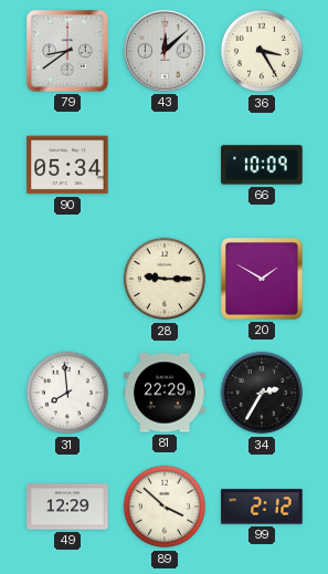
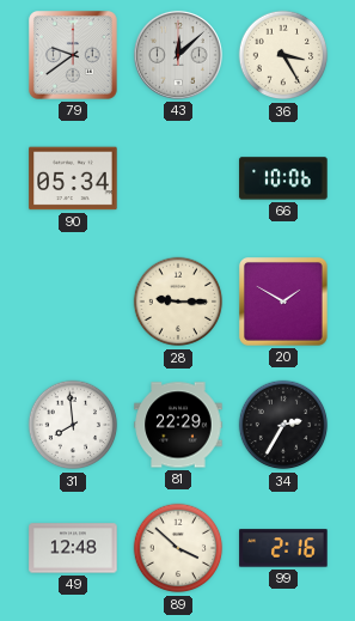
79: 8:39 -> 9:39 (74, 56)
66: 10:09 -> 10:06 (283, 178)
49: 12:29 -> 12:48 (73, 548)
99: 2:12 -> 2:16 (283, 548)
